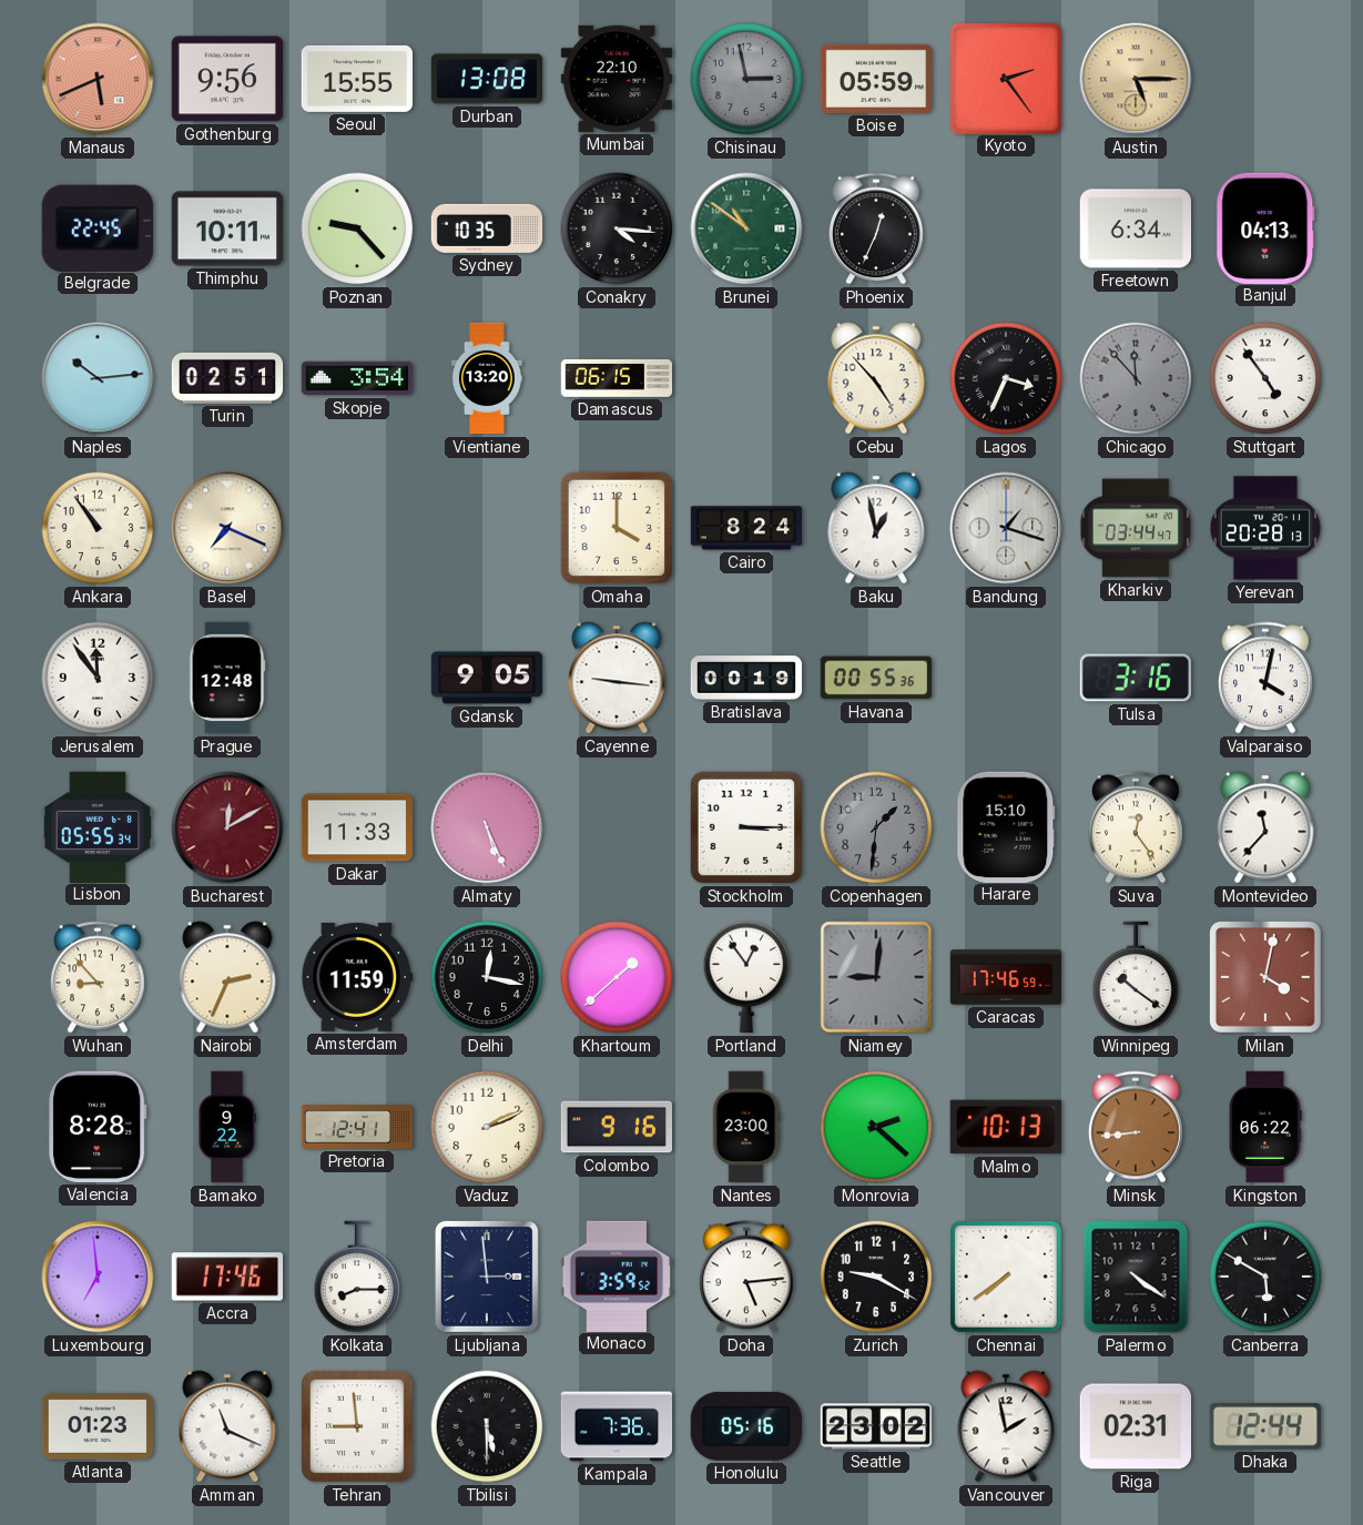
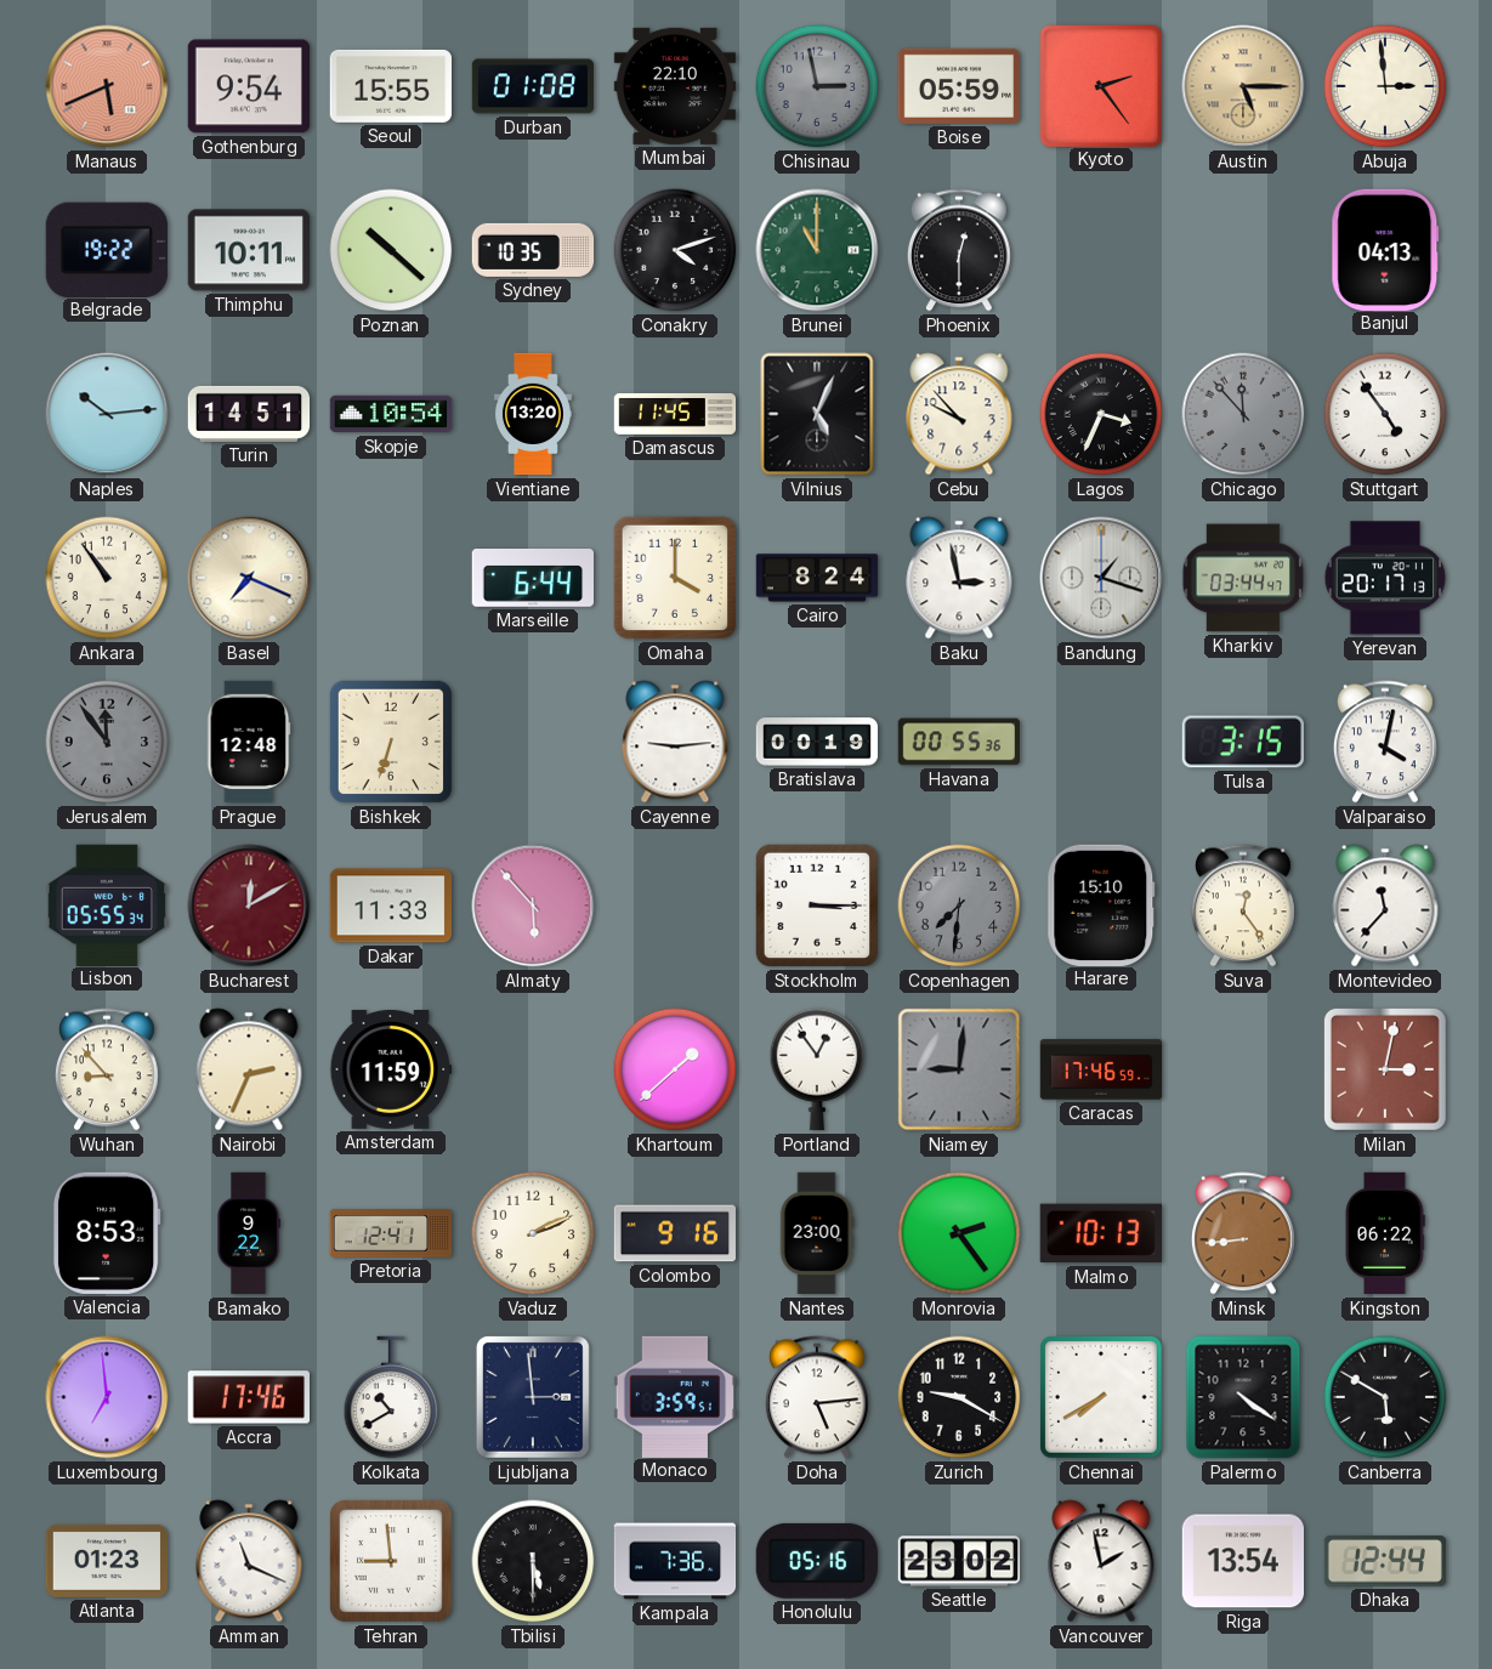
Gothenburg: 9:56 -> 9:54 (248, 86)
Durban: 13:08 -> 01:08 (533, 86)
Abuja: none -> 2:59 (1385, 86)
Belgrade: 22:45 -> 19:22 (107, 249)
Poznan: 9:23 -> 10:22 (391, 250)
Conakry: 4:16 -> 4:12 (675, 250)
Brunei: 10:51 -> 11:00 (817, 250)
Phoenix: 12:34 -> 12:30 (960, 250)
Freetown: 6:34 -> none (1135, 228)
Turin: 02:51 -> 14:51 (249, 414)
Skopje: 3:54 -> 10:54 (391, 414)
Damascus: 06:15 -> 11:45 (675, 414)
Vilnius: none -> 5:04 (817, 414)
Cebu: 4:53 -> 9:53 (959, 414)
Marseille: none -> 6:44 (532, 579)
Baku: 12:58 -> 2:58 (959, 578)
Yerevan: 20:28 -> 20:17 (1385, 578)
Jerusalem dial: white -> grey (107, 742)
Bishkek: none -> 6:33 (391, 742)
Gdansk: 9:05 -> none (487, 678)
Cayenne: 9:16 -> 9:14 (675, 742)
Tulsa: 3:16 -> 3:15 (1242, 742)
Almaty: 5:26 -> 5:53 (533, 906)
Copenhagen: 1:31 -> 7:31 (959, 906)
Delhi: 12:17 -> none (487, 977)
Winnipeg: 10:21 -> none (1136, 977)
Milan: 4:02 -> 3:02 (1385, 1069)
Valencia: 8:28 -> 8:53 (107, 1233)
Monrovia: 2:22 -> 2:24 (959, 1233)
Kolkata: 8:15 -> 10:40 (391, 1397)
Monaco: 3:59:52 -> 3:59:51 (674, 1396)
Chennai: 7:39 -> 7:40 (1102, 1398)
Riga: 02:31 -> 13:54 (1242, 1561)
